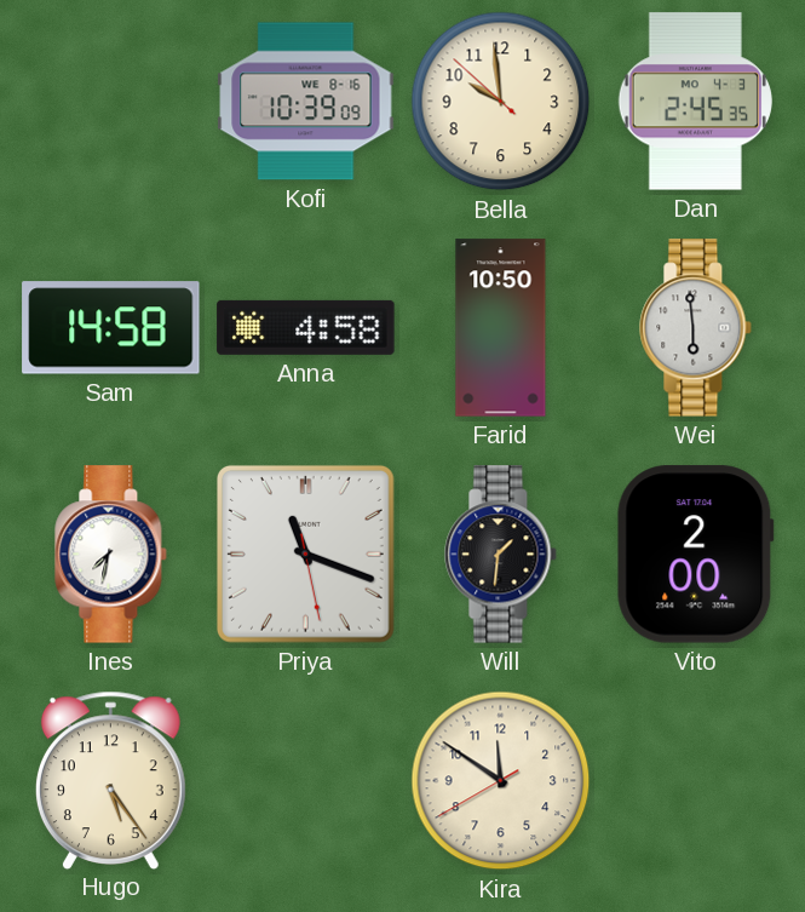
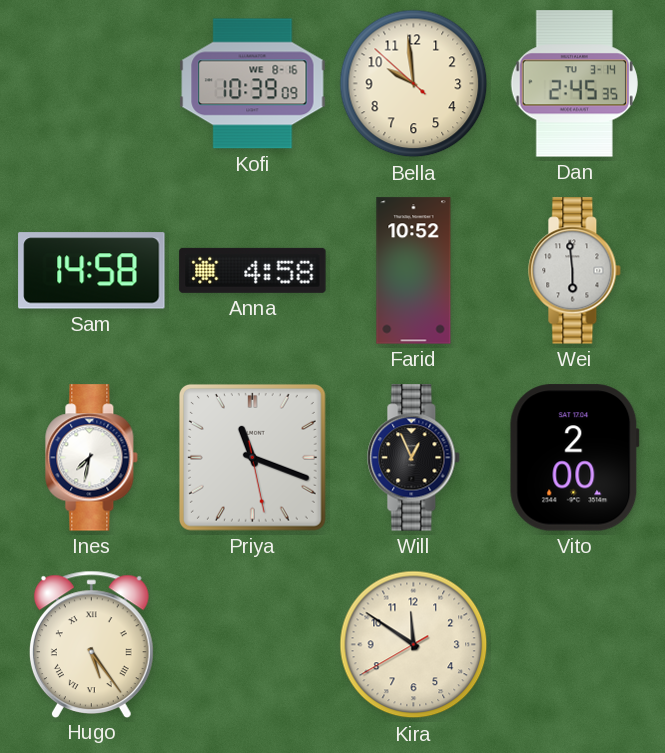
Dan date: MO 4-3 -> TU 3-14 (574, 84)
Farid: 10:50 -> 10:52 (414, 271)
Will: 1:31 -> 12:56 (414, 458)
Hugo numerals: Arabic -> Roman (91, 644)
